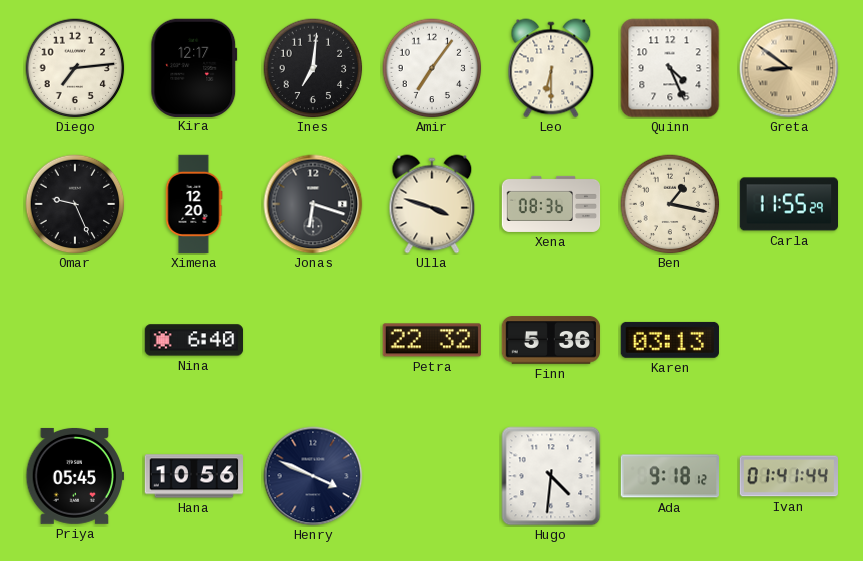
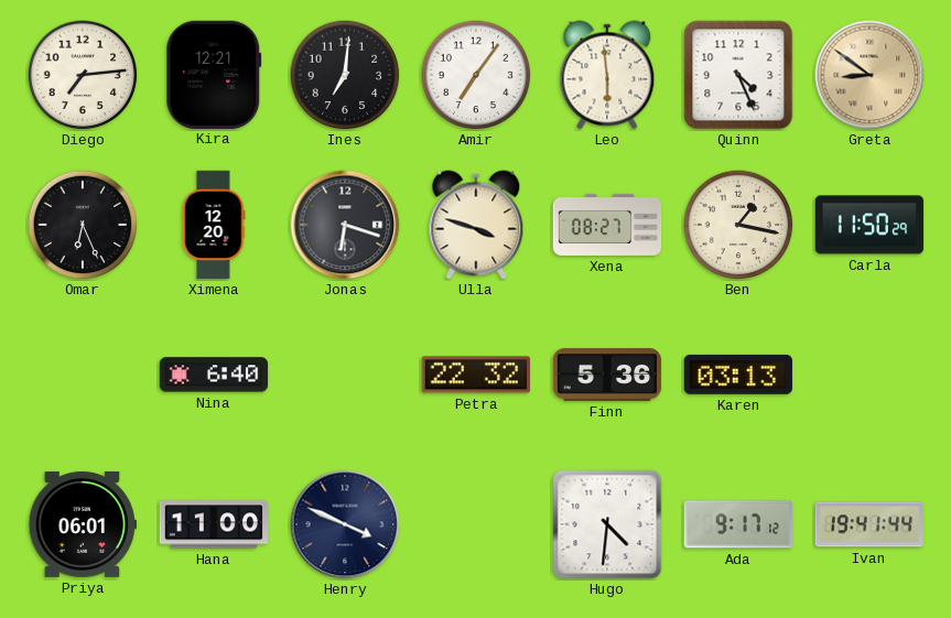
Kira: 12:17 -> 12:21 (214, 74)
Leo: 6:30 -> 5:59 (607, 75)
Omar: 9:26 -> 6:26 (83, 225)
Xena: 08:36 -> 08:27 (607, 225)
Carla: 11:55 -> 11:50 (869, 225)
Priya: 05:45 -> 06:01 (82, 524)
Hana: 10:56 -> 11:00 (214, 524)
Ada: 9:18 -> 9:17 (738, 524)
Ivan: 01:41 -> 19:41 (868, 524)
